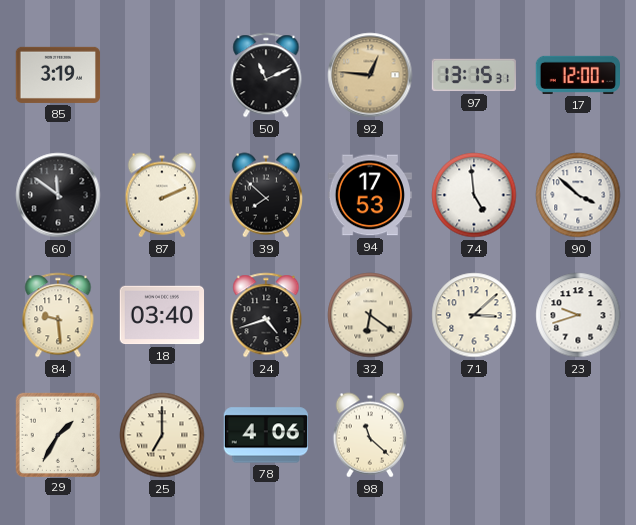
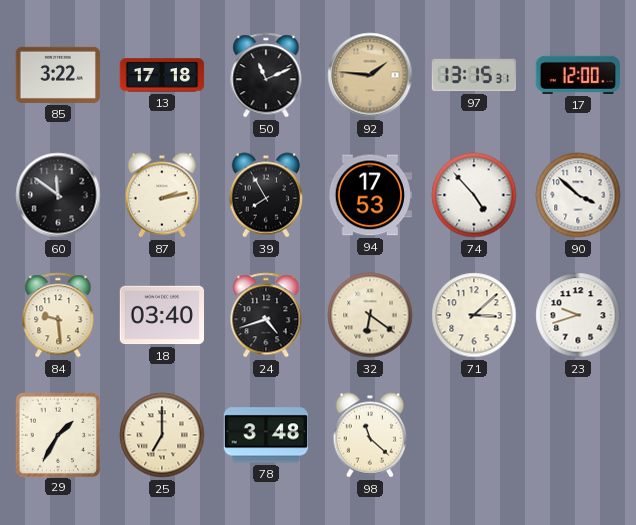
85: 3:19 -> 3:22 (58, 75)
13: none -> 17:18 (162, 75)
92: 12:46 -> 1:46 (370, 75)
87: 2:11 -> 2:13 (161, 195)
39: 7:52 -> 7:55 (265, 195)
74: 4:59 -> 4:53 (474, 195)
78: 4:06 -> 3:48 (265, 435)
